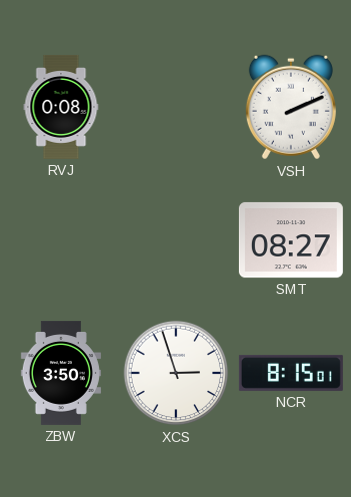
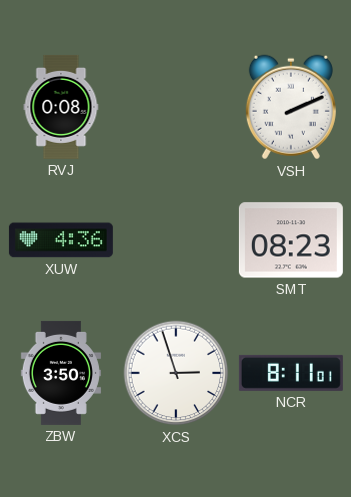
XUW: none -> 4:36 (61, 240)
SMT: 08:27 -> 08:23 (291, 240)
NCR: 8:15 -> 8:11 (291, 373)
